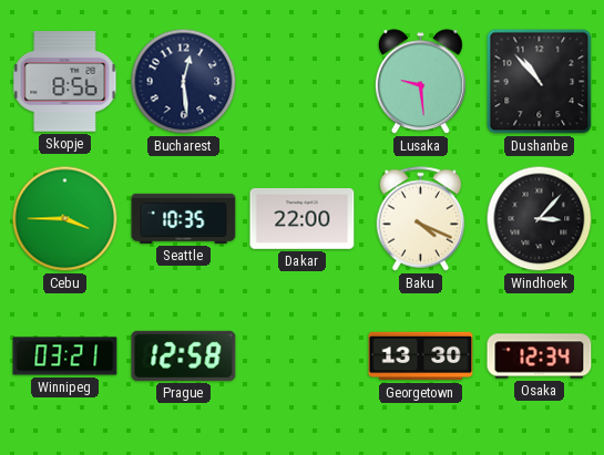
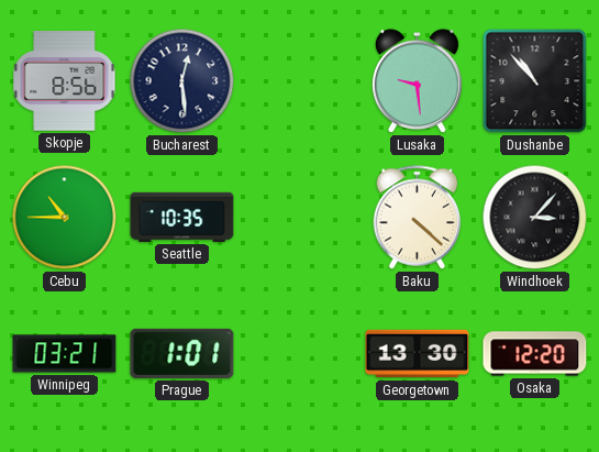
Cebu: 3:45 -> 10:45 (65, 218)
Dakar: 22:00 -> none (303, 219)
Baku: 4:19 -> 4:22 (418, 218)
Prague: 12:58 -> 1:01 (182, 353)
Osaka: 12:34 -> 12:20 (535, 354)
